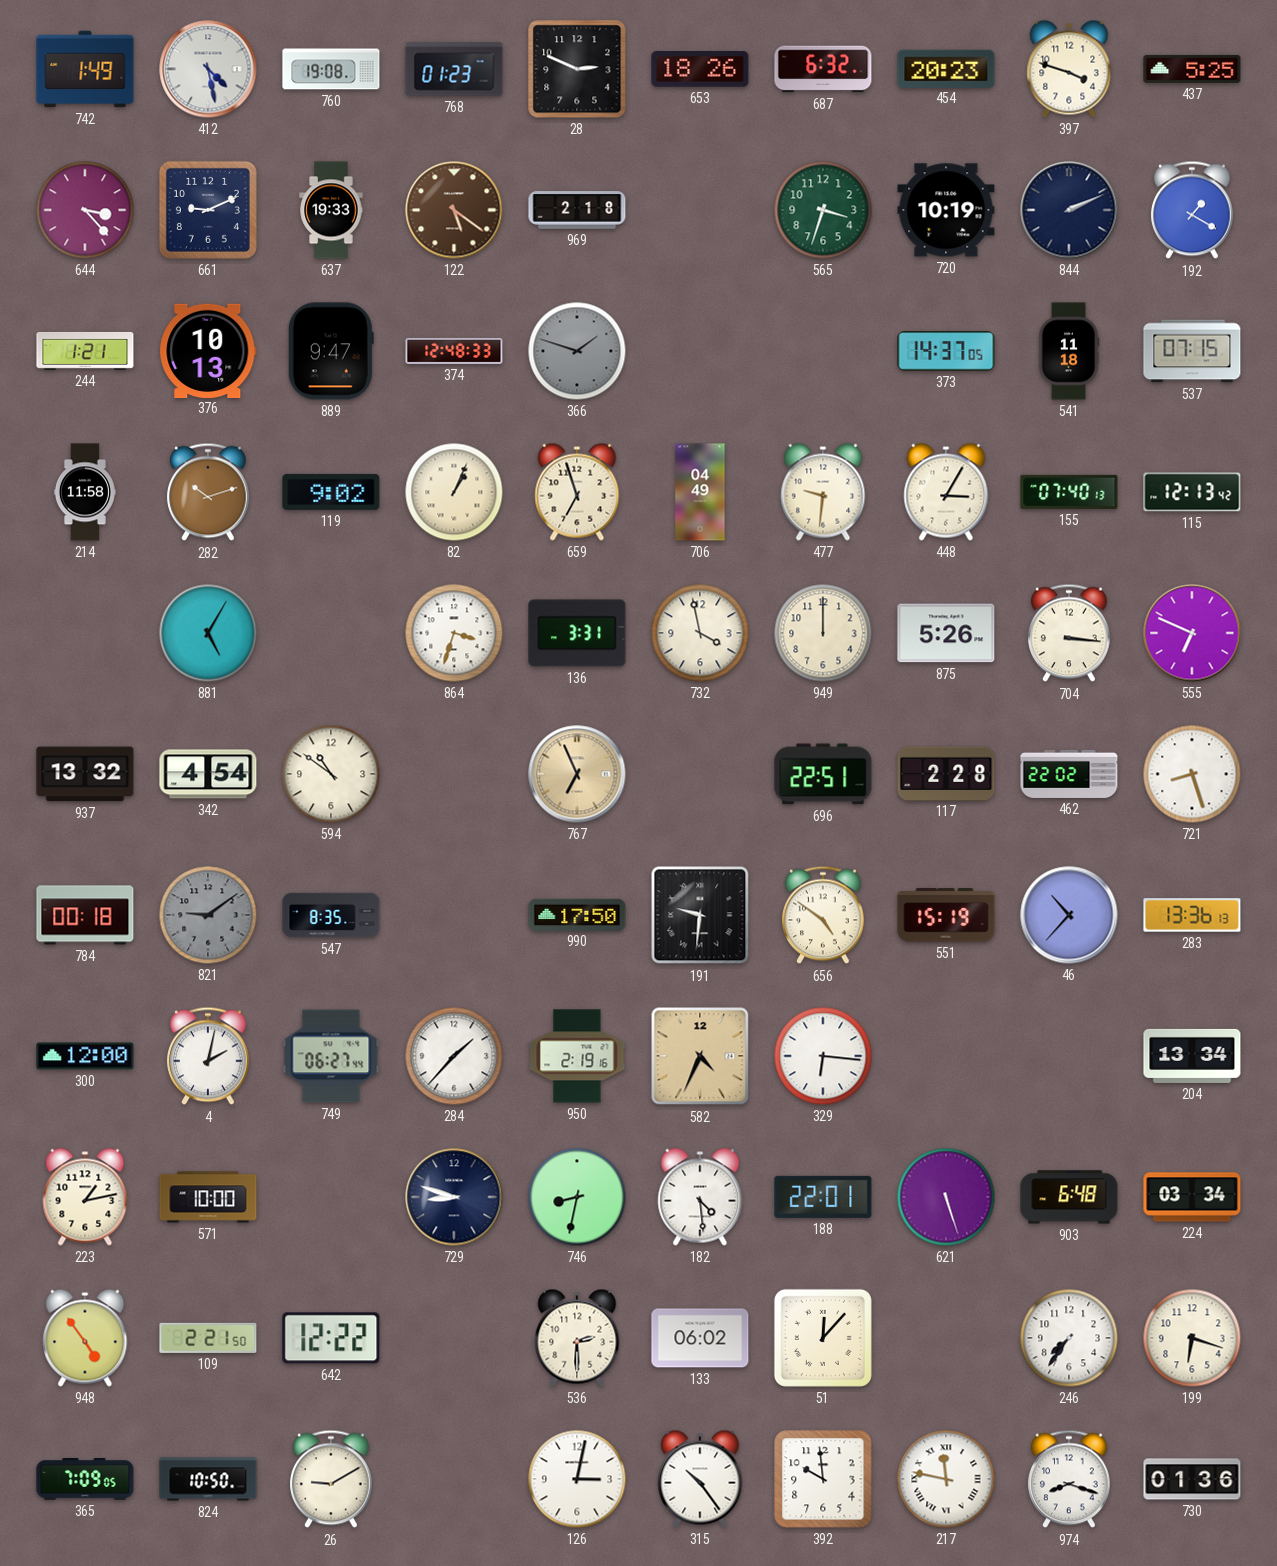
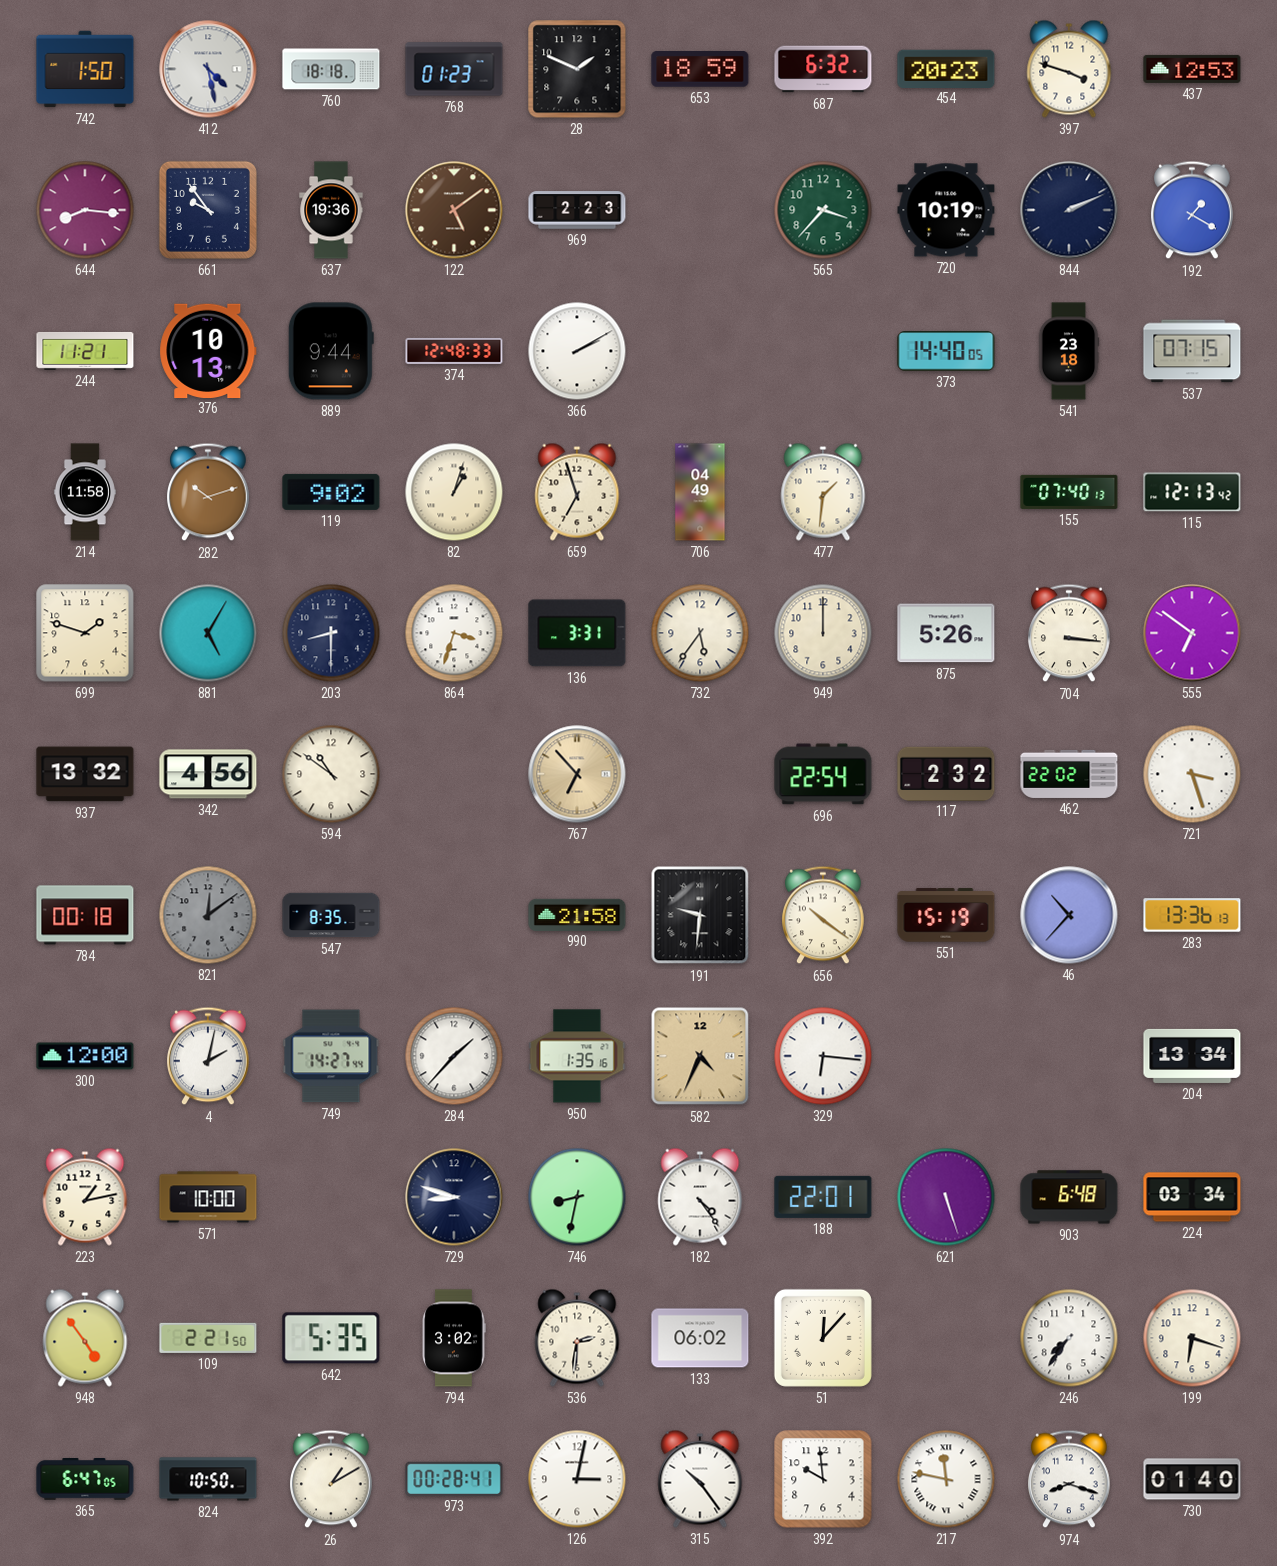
742: 1:49 -> 1:50 (85, 69)
760: 19:08 -> 18:18 (331, 69)
28: 2:49 -> 1:49 (577, 69)
653: 18:26 -> 18:59 (700, 70)
437: 5:25 -> 12:53 (1192, 69)
644: 3:23 -> 8:16 (85, 210)
661: 9:11 -> 9:54 (208, 210)
637: 19:33 -> 19:36 (331, 210)
122: 5:21 -> 5:09 (454, 210)
969: 2:18 -> 2:23 (577, 210)
565: 3:33 -> 3:37 (823, 210)
244: 1:21 -> 11:21 (85, 351)
889: 9:47 -> 9:44 (331, 351)
366: 1:48 -> 2:10 (577, 351)
366 dial: grey -> white (577, 351)
373: 14:37 -> 14:40 (946, 351)
541: 11:18 -> 23:18 (1069, 351)
82: 1:04 -> 1:03 (454, 492)
477: 9:31 -> 1:31 (823, 492)
448: 3:05 -> none (946, 492)
699: none -> 1:48 (85, 633)
203: none -> 8:30 (331, 633)
732: 3:58 -> 5:36 (700, 633)
555: 6:49 -> 6:51 (1192, 633)
342: 4:54 -> 4:56 (208, 774)
767: 6:56 -> 6:53 (577, 774)
696: 22:51 -> 22:54 (823, 774)
117: 2:28 -> 2:32 (946, 773)
721: 8:27 -> 3:27 (1192, 774)
821: 9:09 -> 12:09 (208, 915)
990: 17:50 -> 21:58 (577, 914)
656: 4:51 -> 10:21 (823, 915)
749: 06:27 -> 14:27 (331, 1056)
950: 2:19 -> 1:35 (577, 1056)
182: 4:29 -> 4:24 (700, 1197)
642: 12:22 -> 5:35 (331, 1338)
794: none -> 3:02 (454, 1338)
536: 2:30 -> 2:31 (577, 1338)
365: 7:09 -> 6:47 (85, 1480)
26: 9:10 -> 1:10 (331, 1479)
973: none -> 00:28 (454, 1478)
730: 01:36 -> 01:40 (1192, 1479)
